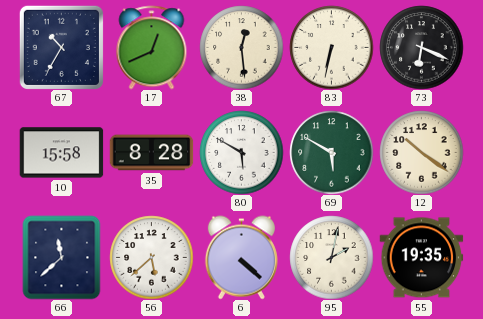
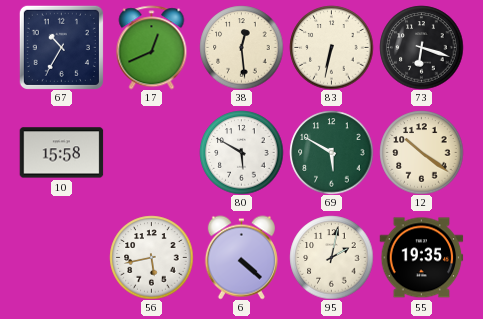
73: 6:19 -> 6:18 (421, 47)
35: 8:28 -> none (151, 153)
66: 11:38 -> none (62, 257)
56: 5:38 -> 5:43 (151, 257)
